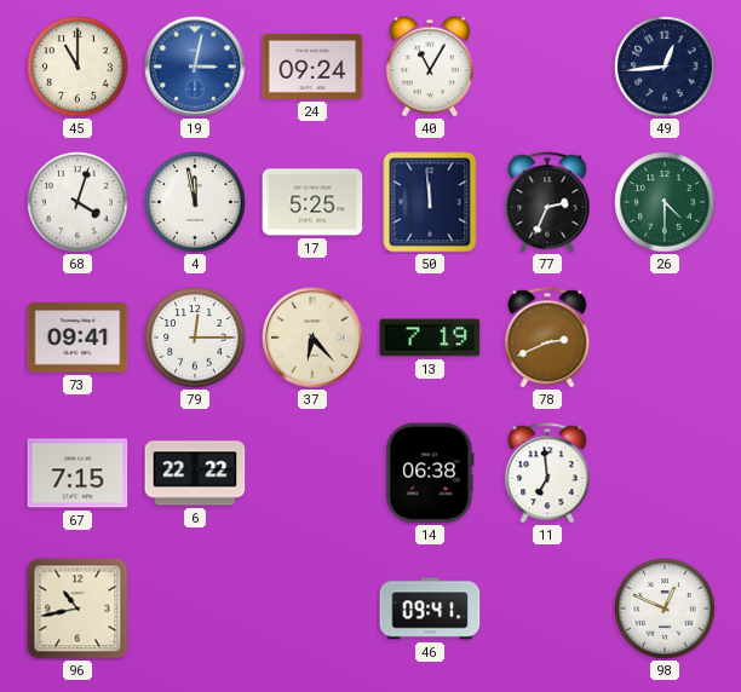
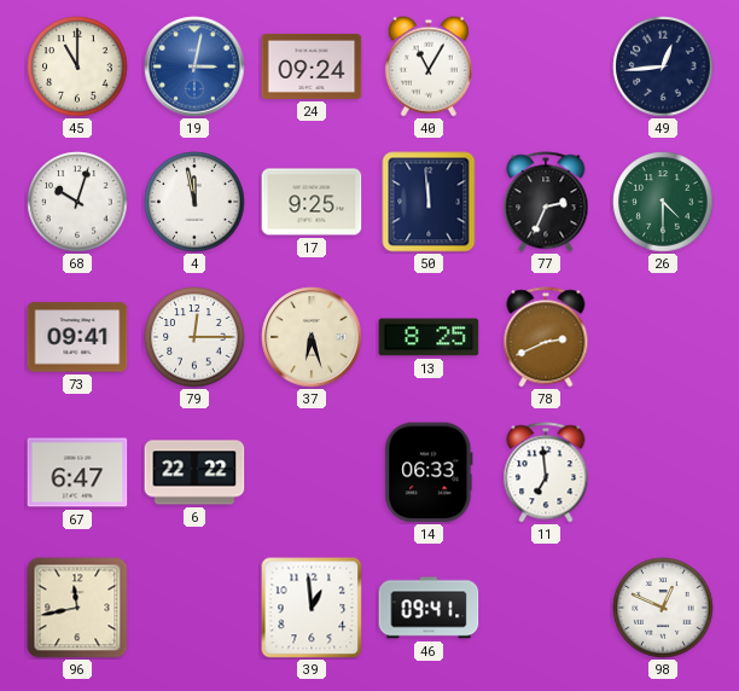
68: 4:03 -> 10:03 (77, 202)
17: 5:25 -> 9:25 (312, 202)
37: 6:23 -> 6:27 (312, 337)
13: 7:19 -> 8:25 (429, 337)
67: 7:15 -> 6:47 (77, 472)
14: 06:38 -> 06:33 (429, 472)
96: 10:43 -> 11:43 (77, 608)
39: none -> 12:59 (312, 608)
